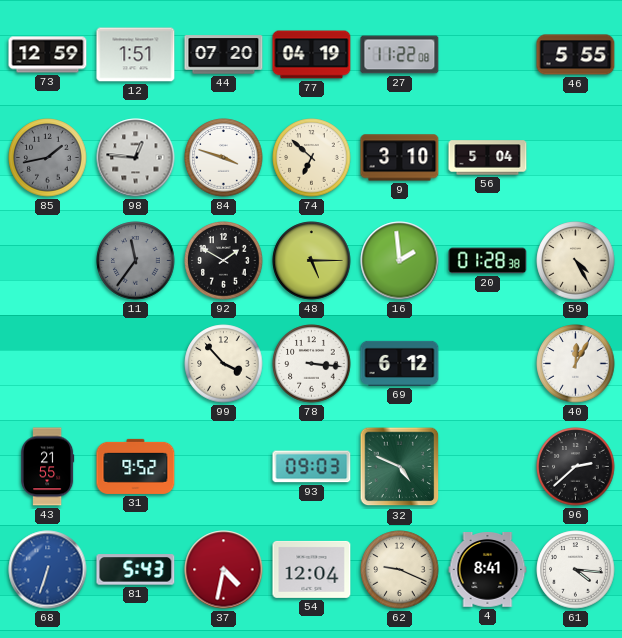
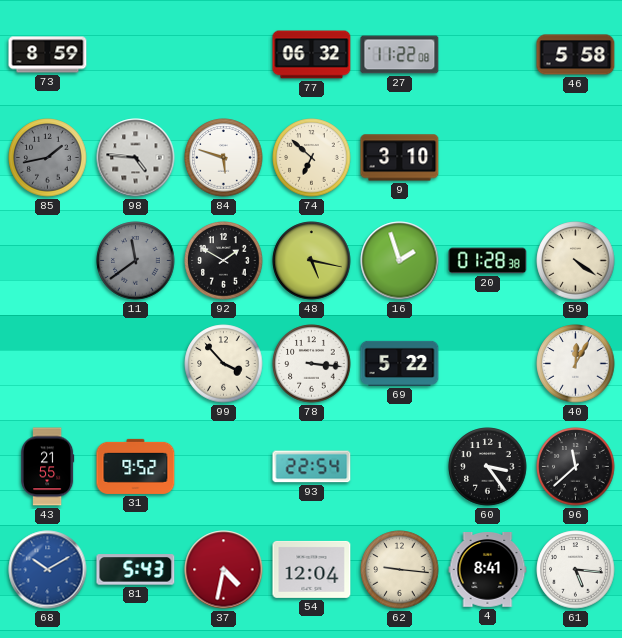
73: 12:59 -> 8:59 (48, 55)
12: 1:51 -> none (136, 55)
44: 07:20 -> none (224, 55)
77: 04:19 -> 06:32 (312, 55)
46: 5:55 -> 5:58 (576, 55)
98: 12:46 -> 4:46 (136, 158)
84: 3:48 -> 5:48 (224, 158)
56: 5:04 -> none (488, 158)
11: 11:36 -> 11:39 (136, 261)
48: 5:15 -> 5:17 (312, 261)
16: 1:59 -> 1:57 (400, 261)
59: 4:25 -> 4:21 (576, 261)
69: 6:12 -> 5:22 (400, 363)
93: 09:03 -> 22:54 (312, 467)
32: 4:49 -> none (400, 467)
60: none -> 3:24 (488, 467)
96: 2:38 -> 11:38 (576, 467)
68: 6:33 -> 10:10 (48, 570)
62: 9:19 -> 9:16 (400, 570)
61: 4:16 -> 5:16 (576, 570)
